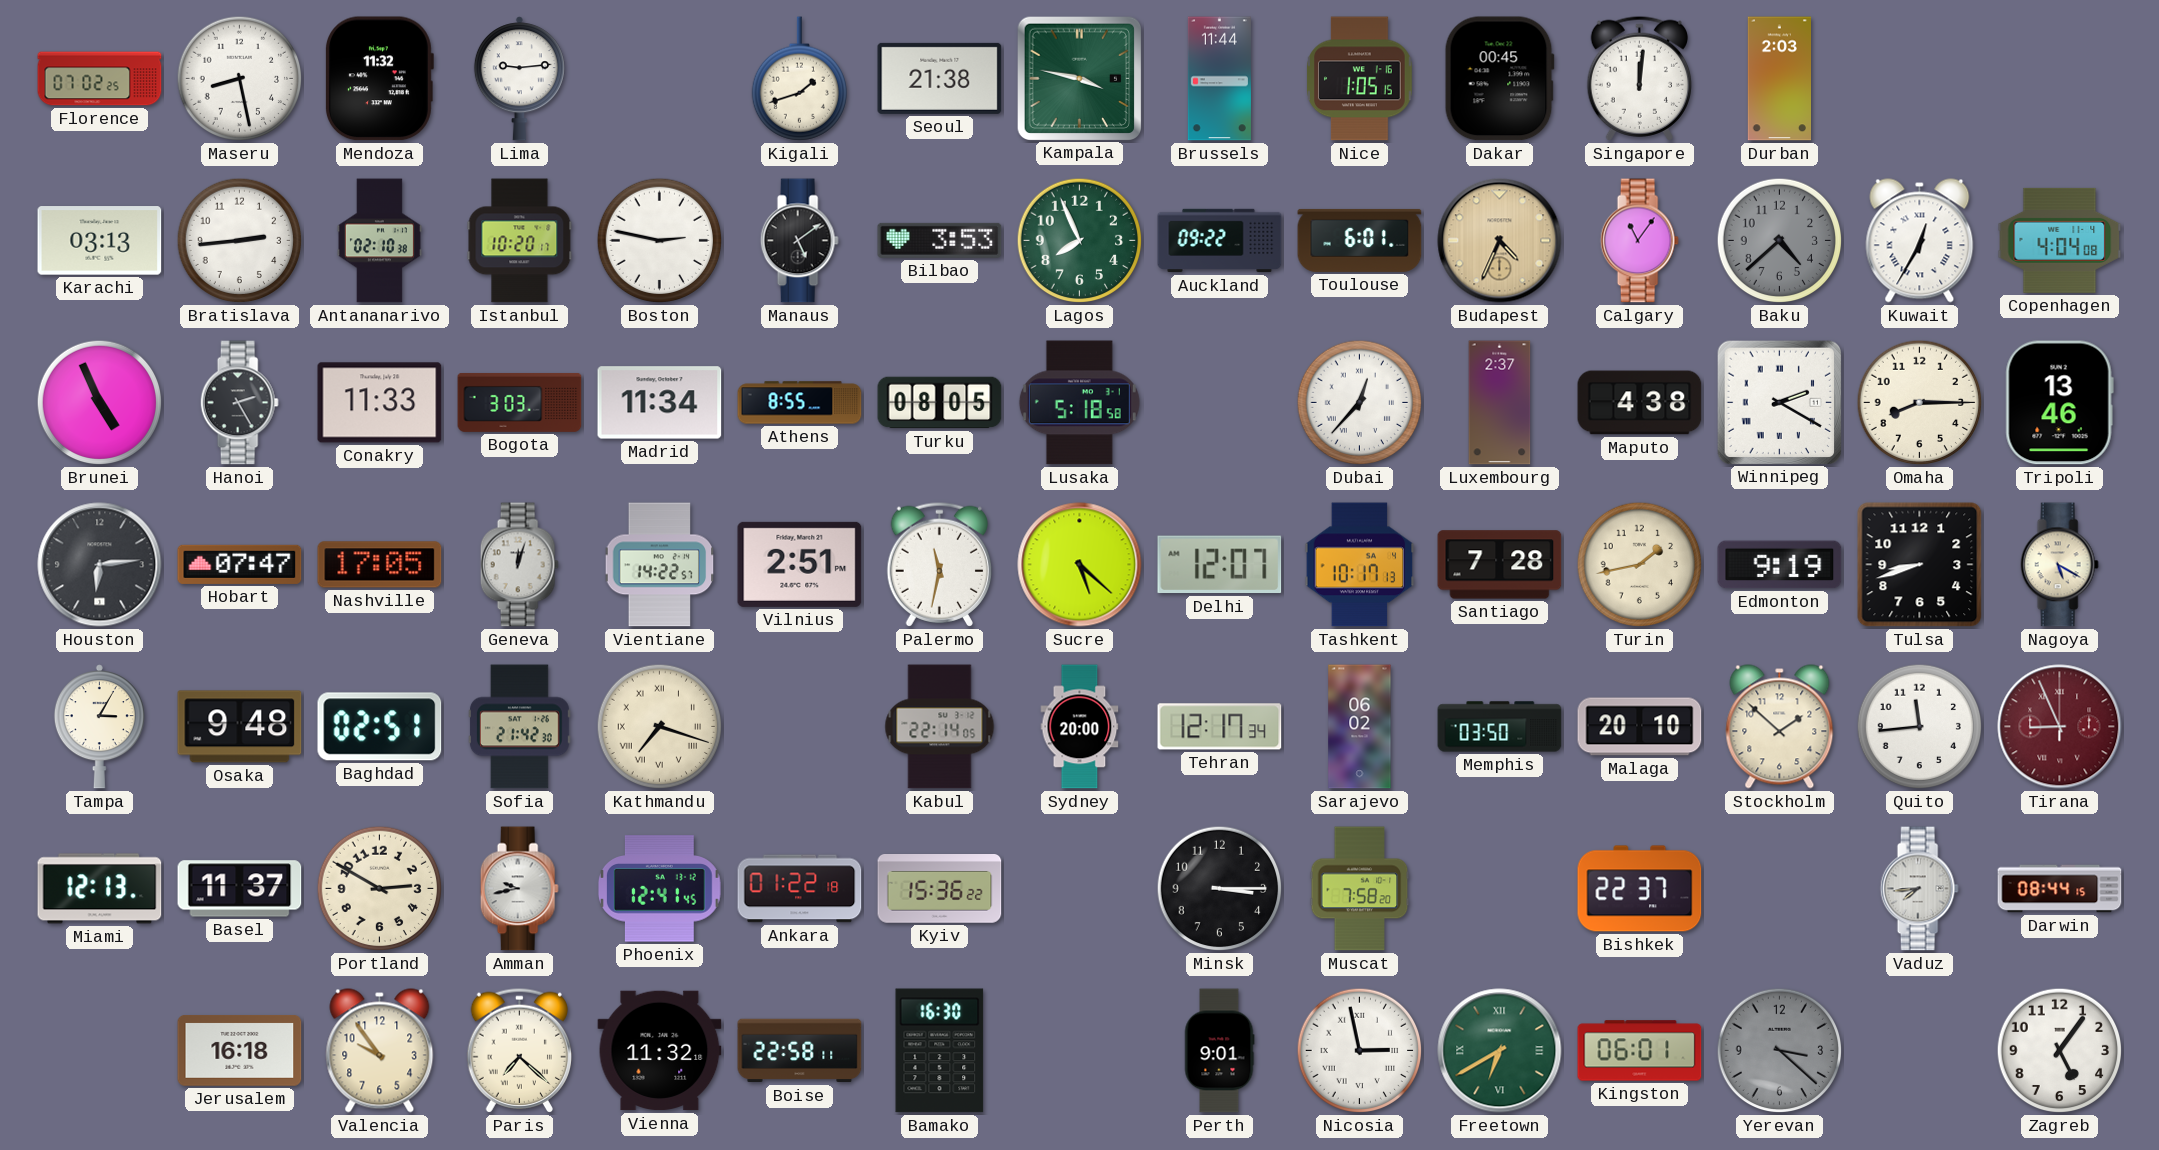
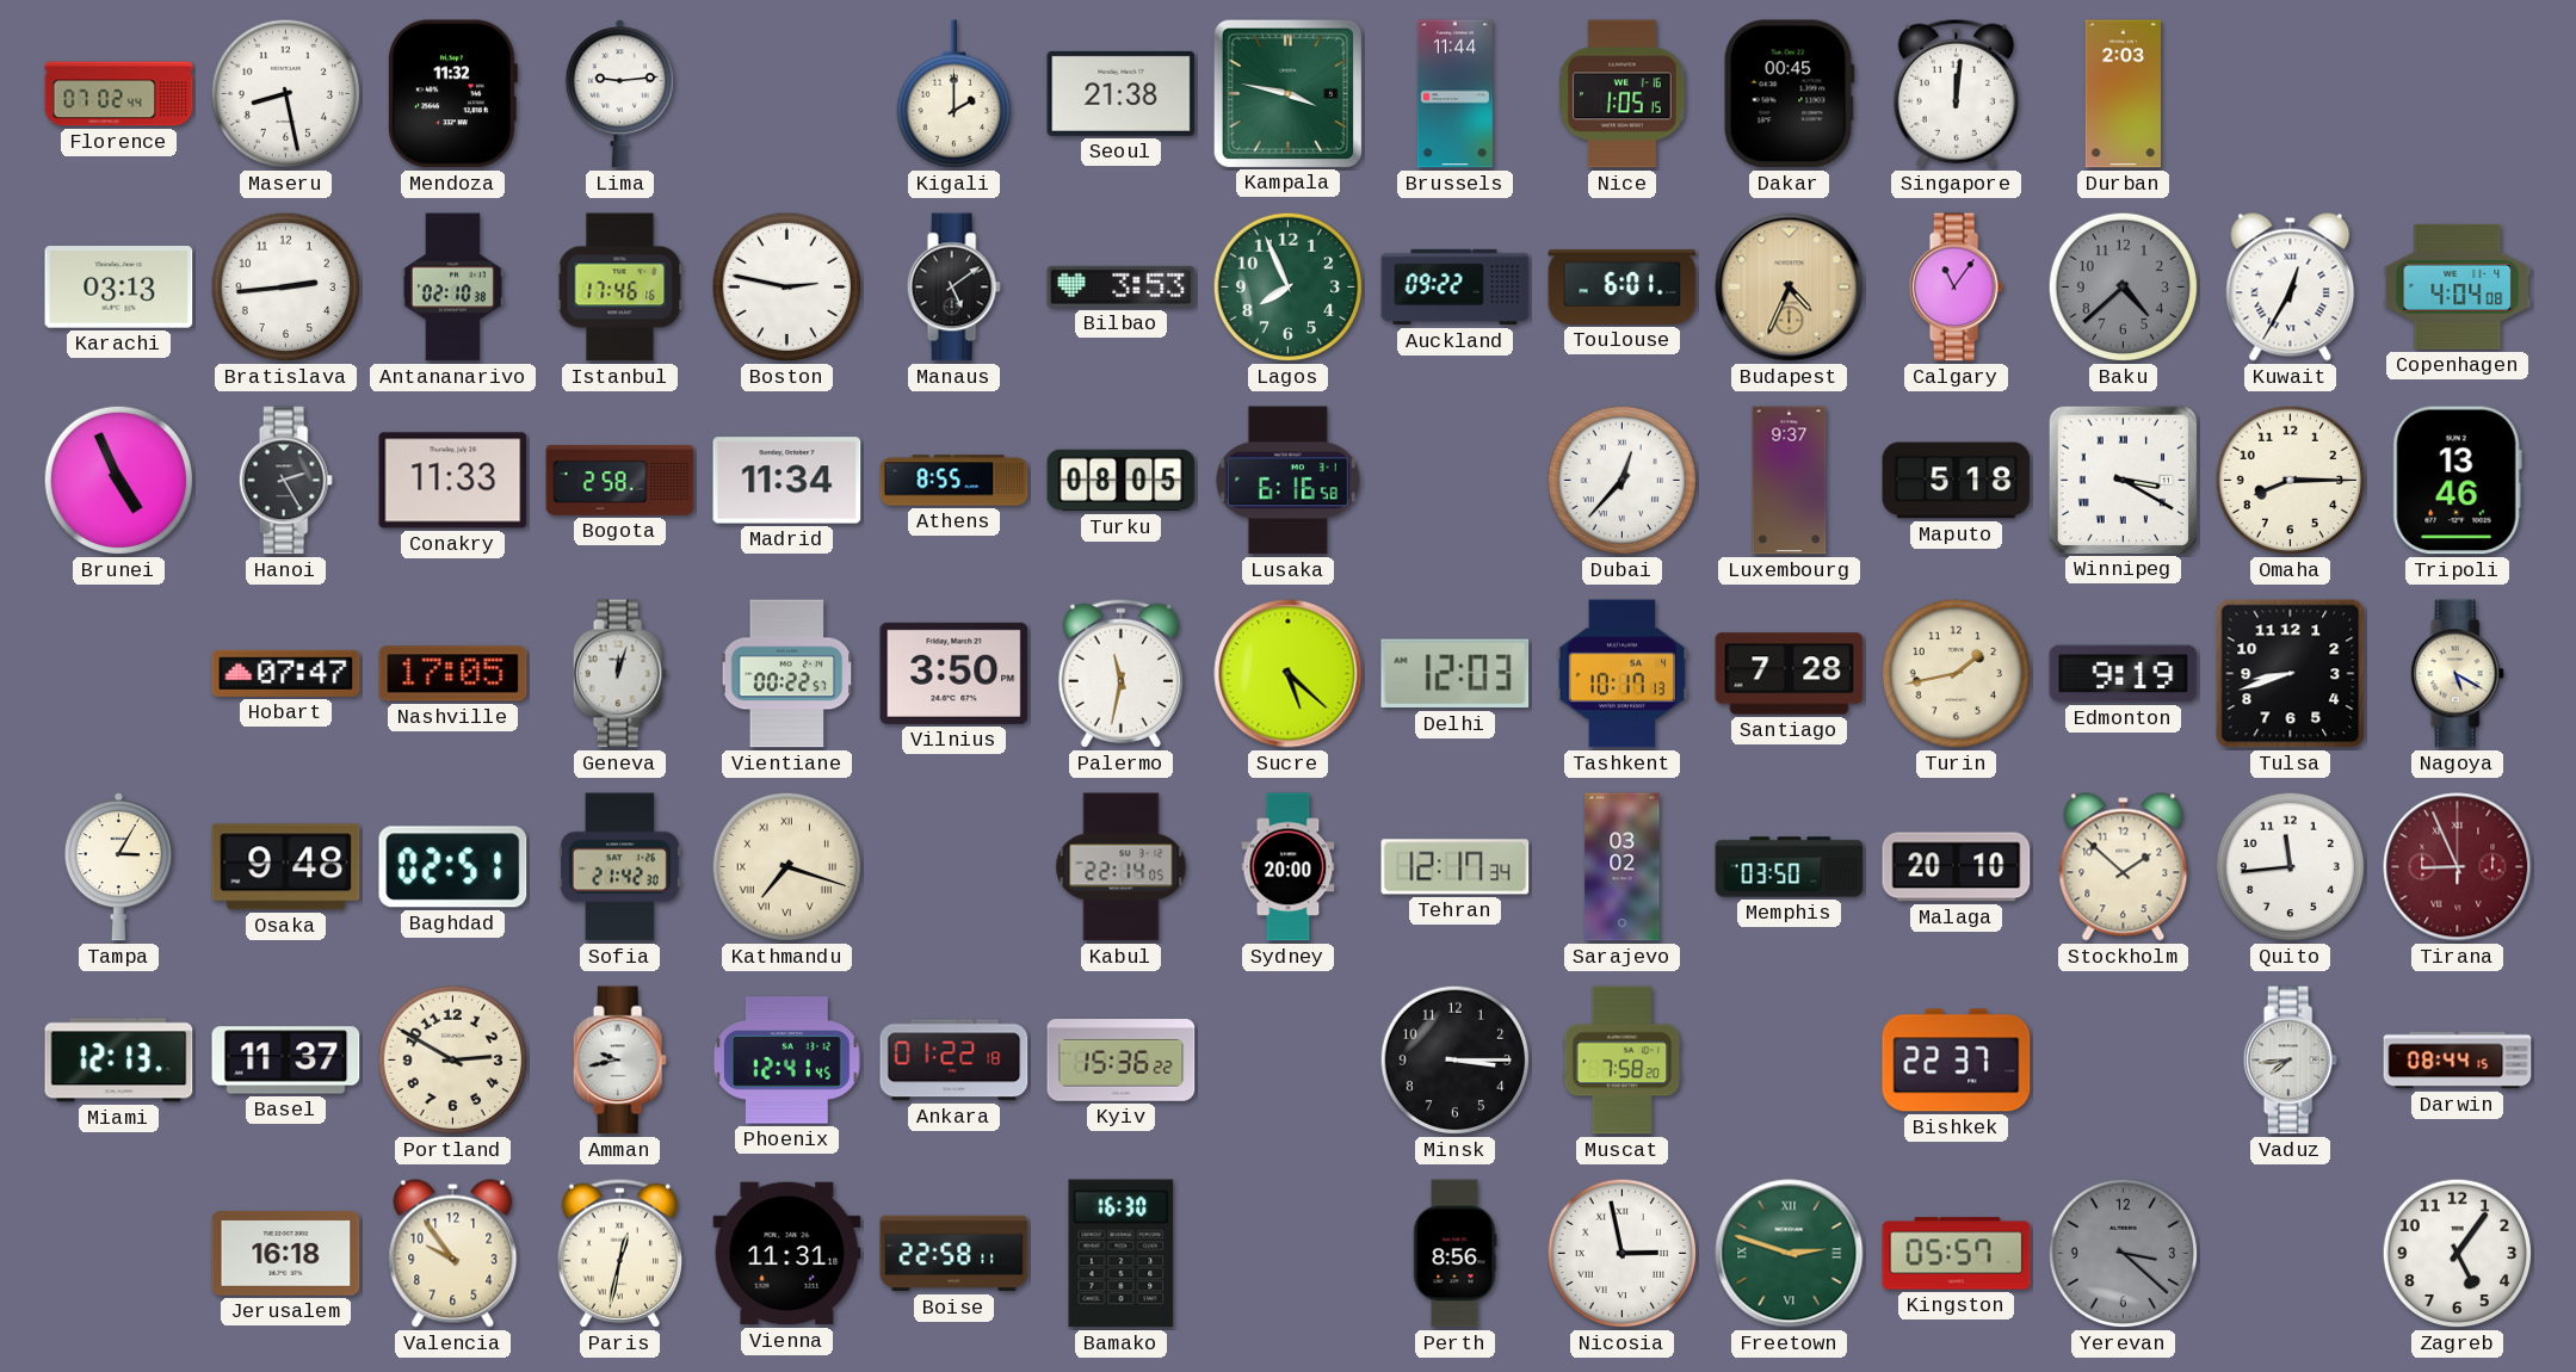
Florence: 07:02:25 -> 07:02:44 (119, 94)
Kigali: 1:42 -> 2:00 (953, 94)
Istanbul: 10:20 -> 17:46 (620, 288)
Bogota: 3:03 -> 2:58 (620, 480)
Lusaka: 5:18 -> 6:16 (1287, 481)
Luxembourg: 2:37 -> 9:37 (1790, 481)
Maputo: 4:38 -> 5:18 (1957, 481)
Winnipeg: 2:20 -> 3:20 (2123, 480)
Houston: 6:14 -> none (100, 565)
Vientiane: 14:22 -> 00:22 (787, 674)
Vilnius: 2:51 -> 3:50 (955, 673)
Delhi: 12:07 -> 12:03 (1456, 674)
Sarajevo: 06:02 -> 03:02 (1623, 867)
Paris: 7:22 -> 12:32 (619, 1253)
Vienna: 11:32 -> 11:31 (787, 1254)
Perth: 9:01 -> 8:56 (1454, 1254)
Freetown: 6:40 -> 2:48 (1790, 1254)
Kingston: 06:01 -> 05:57 (1957, 1254)
